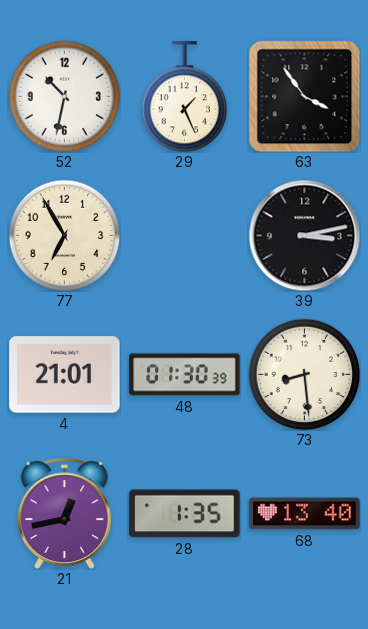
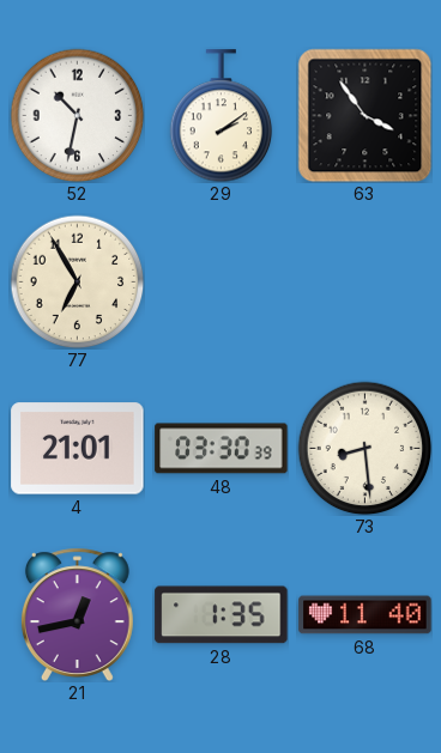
29: 1:26 -> 2:09 (222, 116)
39: 3:13 -> none (304, 235)
48: 01:30 -> 03:30 (222, 449)
68: 13:40 -> 11:40 (366, 615)
